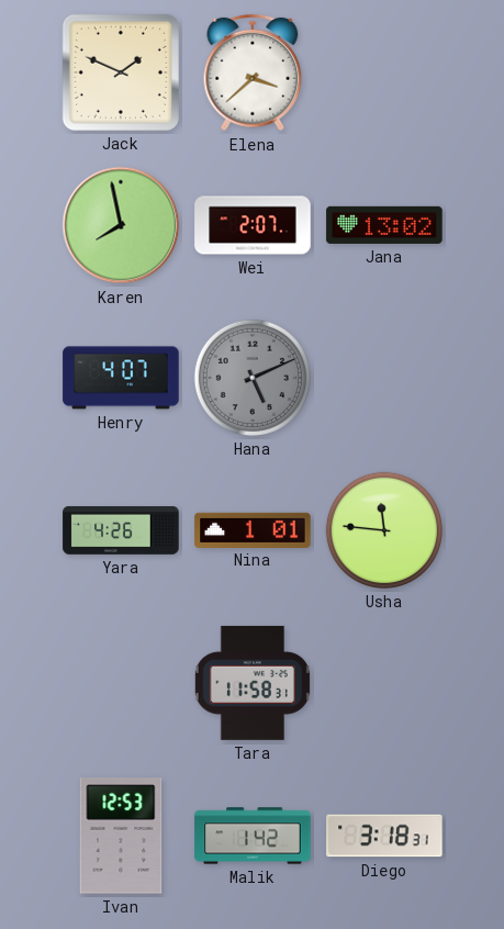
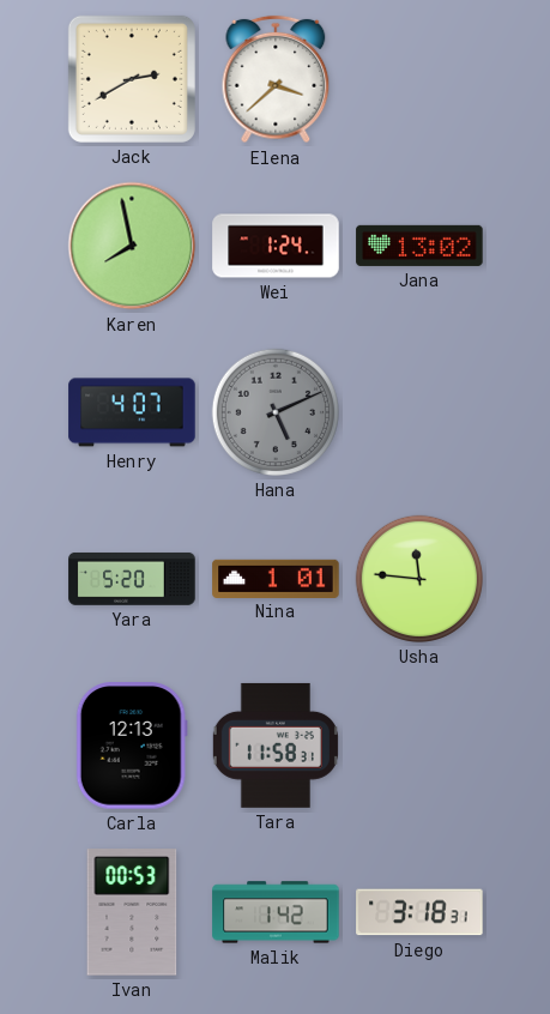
Jack: 1:49 -> 2:40 (132, 79)
Wei: 2:07 -> 1:24 (276, 246)
Yara: 4:26 -> 5:20 (132, 579)
Carla: none -> 12:13 (132, 746)
Ivan: 12:53 -> 00:53 (132, 912)
